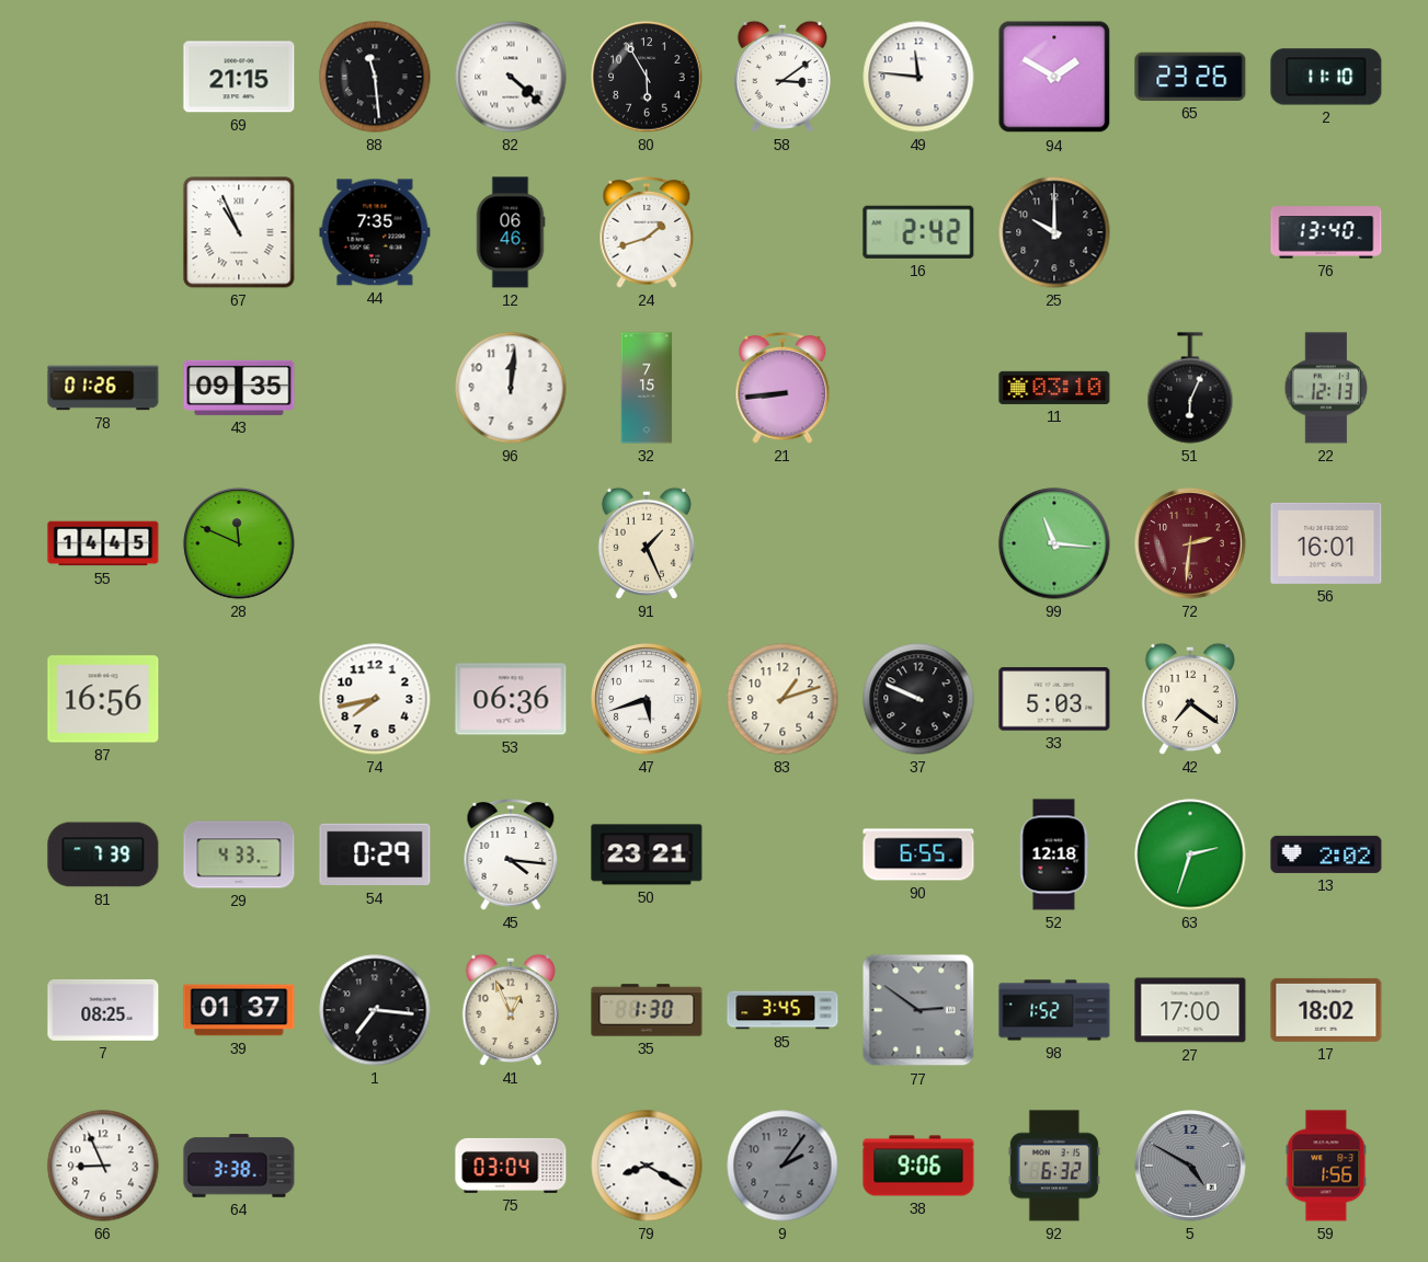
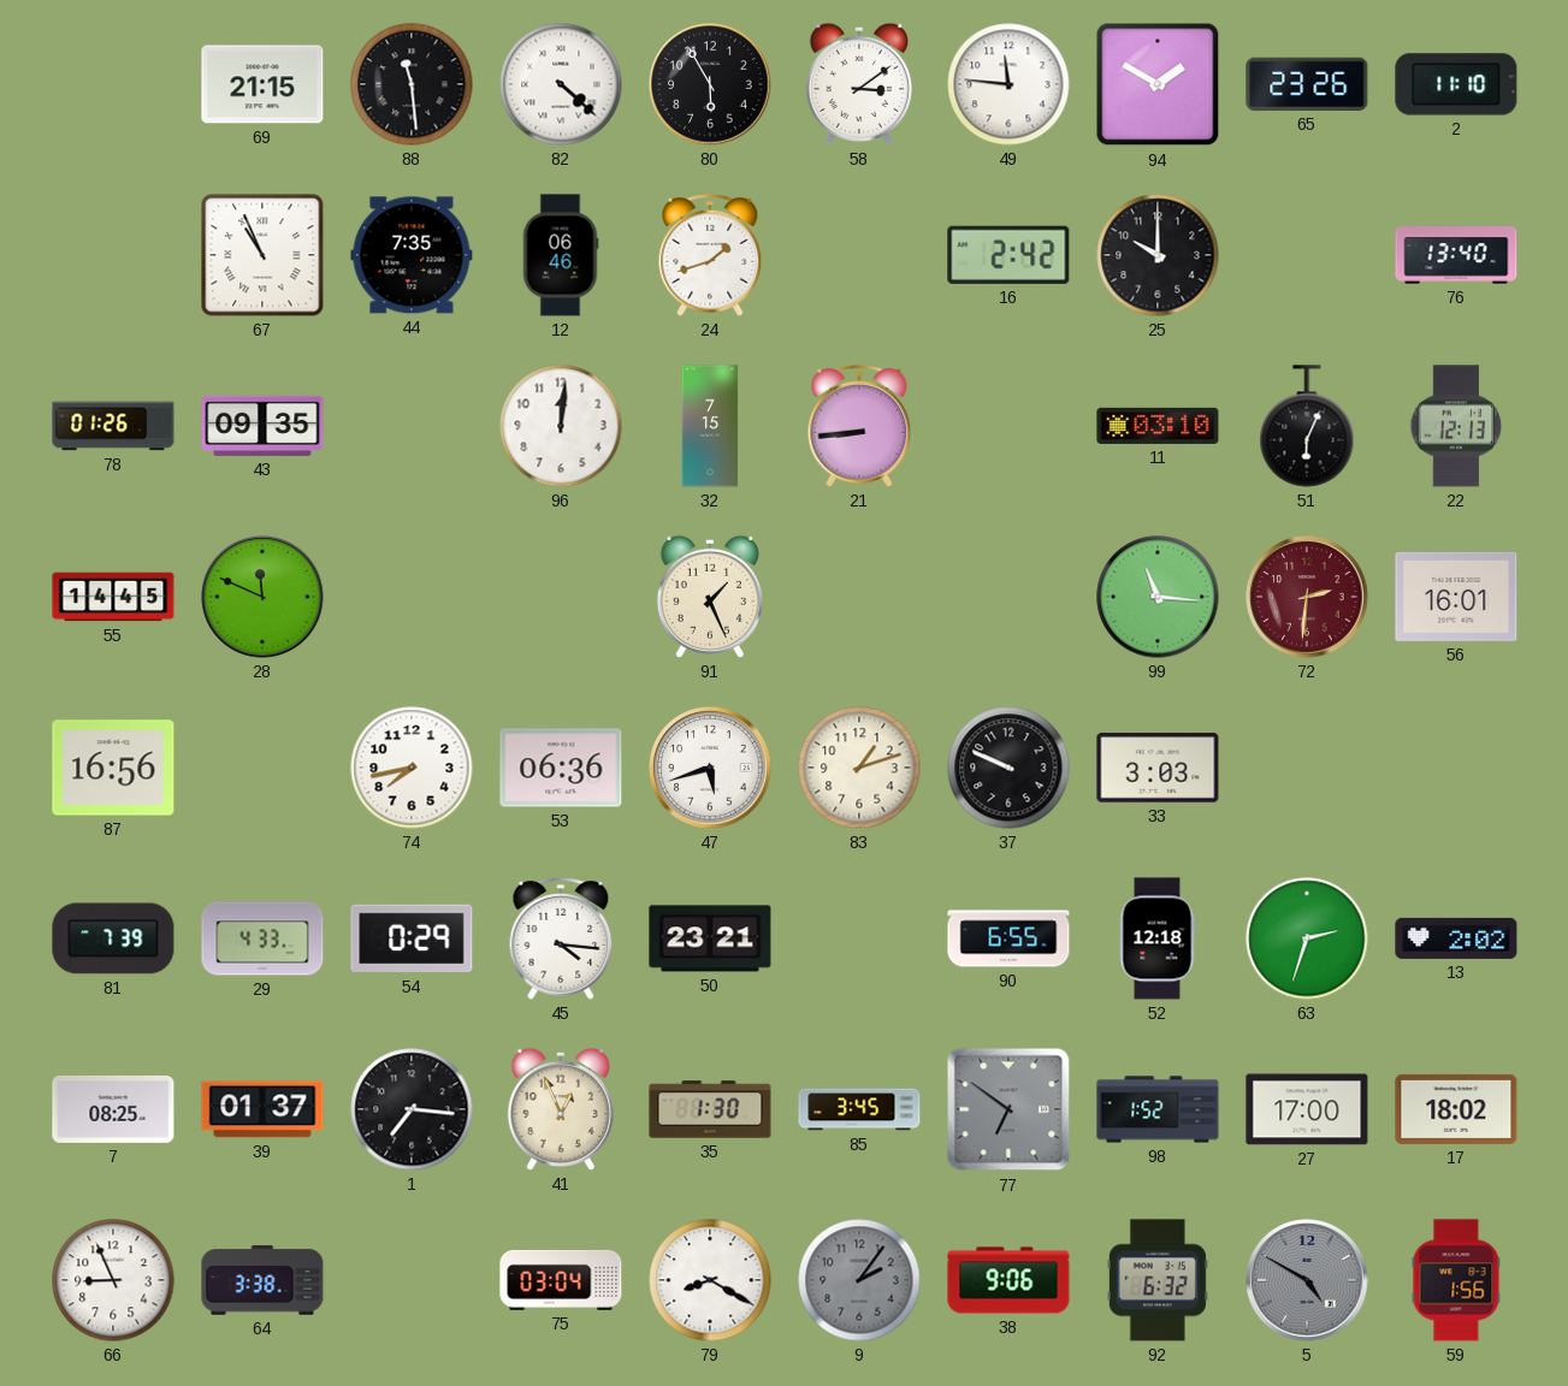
33: 5:03 -> 3:03 (1158, 768)
42: 7:21 -> none (1190, 699)
77: 2:51 -> 6:51 (1008, 1109)
